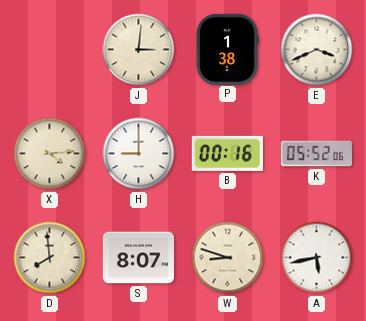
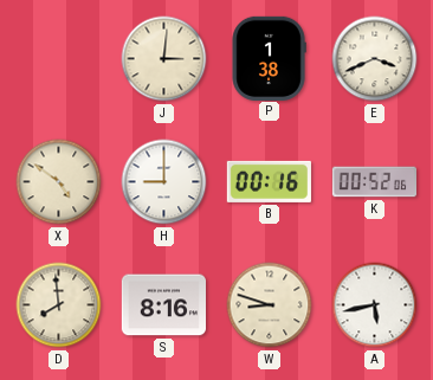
X: 4:14 -> 4:51 (59, 182)
K: 05:52 -> 00:52 (374, 182)
S: 8:07 -> 8:16 (163, 305)
